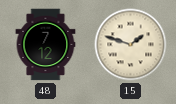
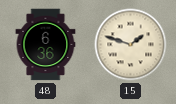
48: 7:12 -> 6:36 (46, 45)
